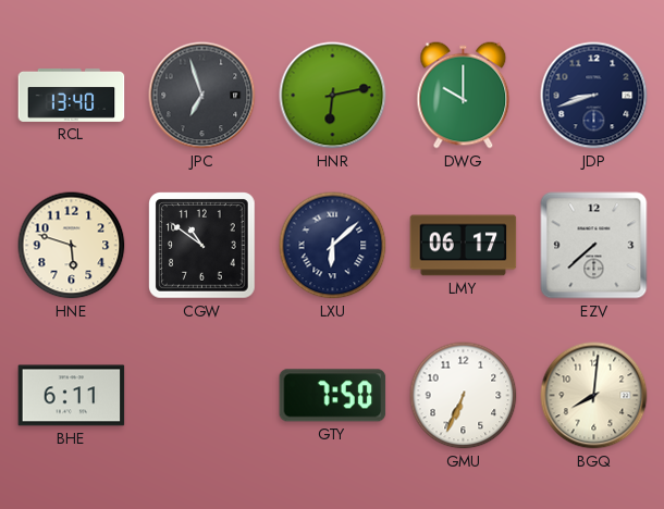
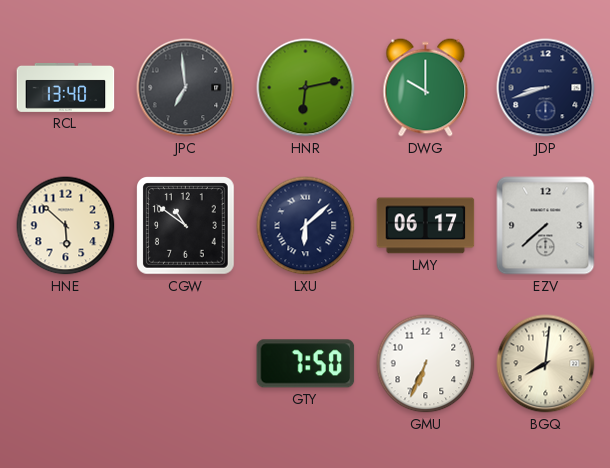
JPC: 6:57 -> 6:59 (186, 88)
HNE: 5:48 -> 5:52 (66, 226)
BHE: 6:11 -> none (72, 396)
